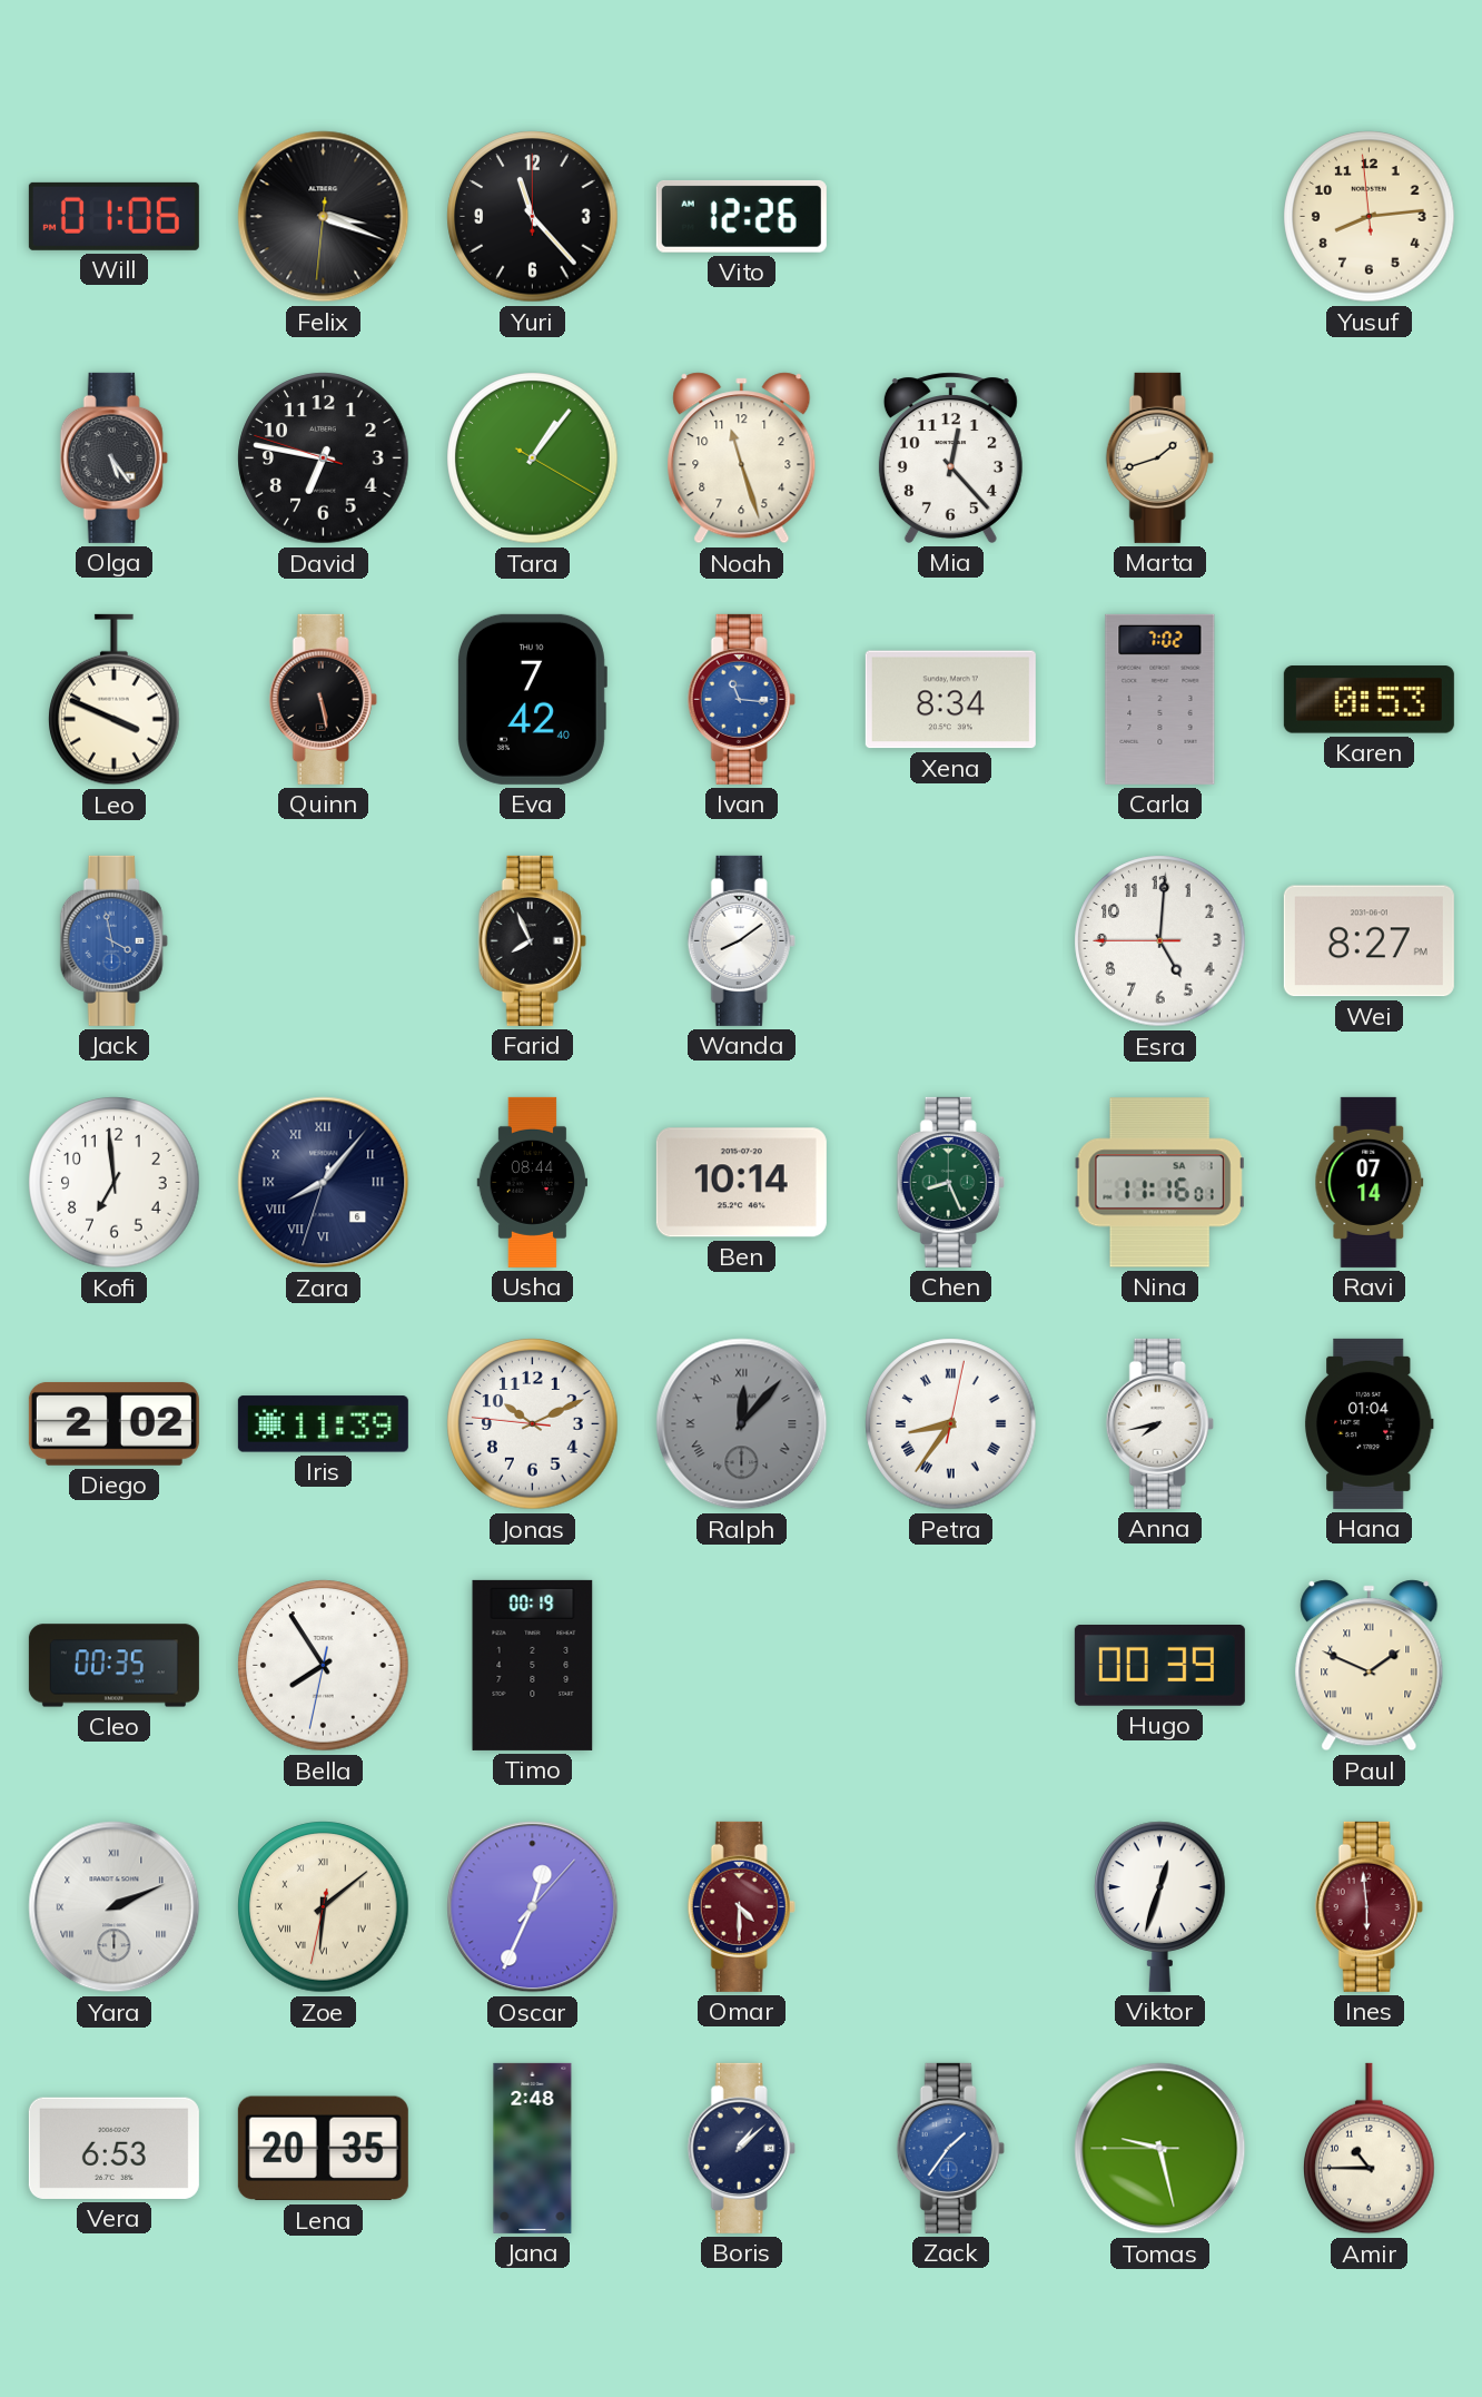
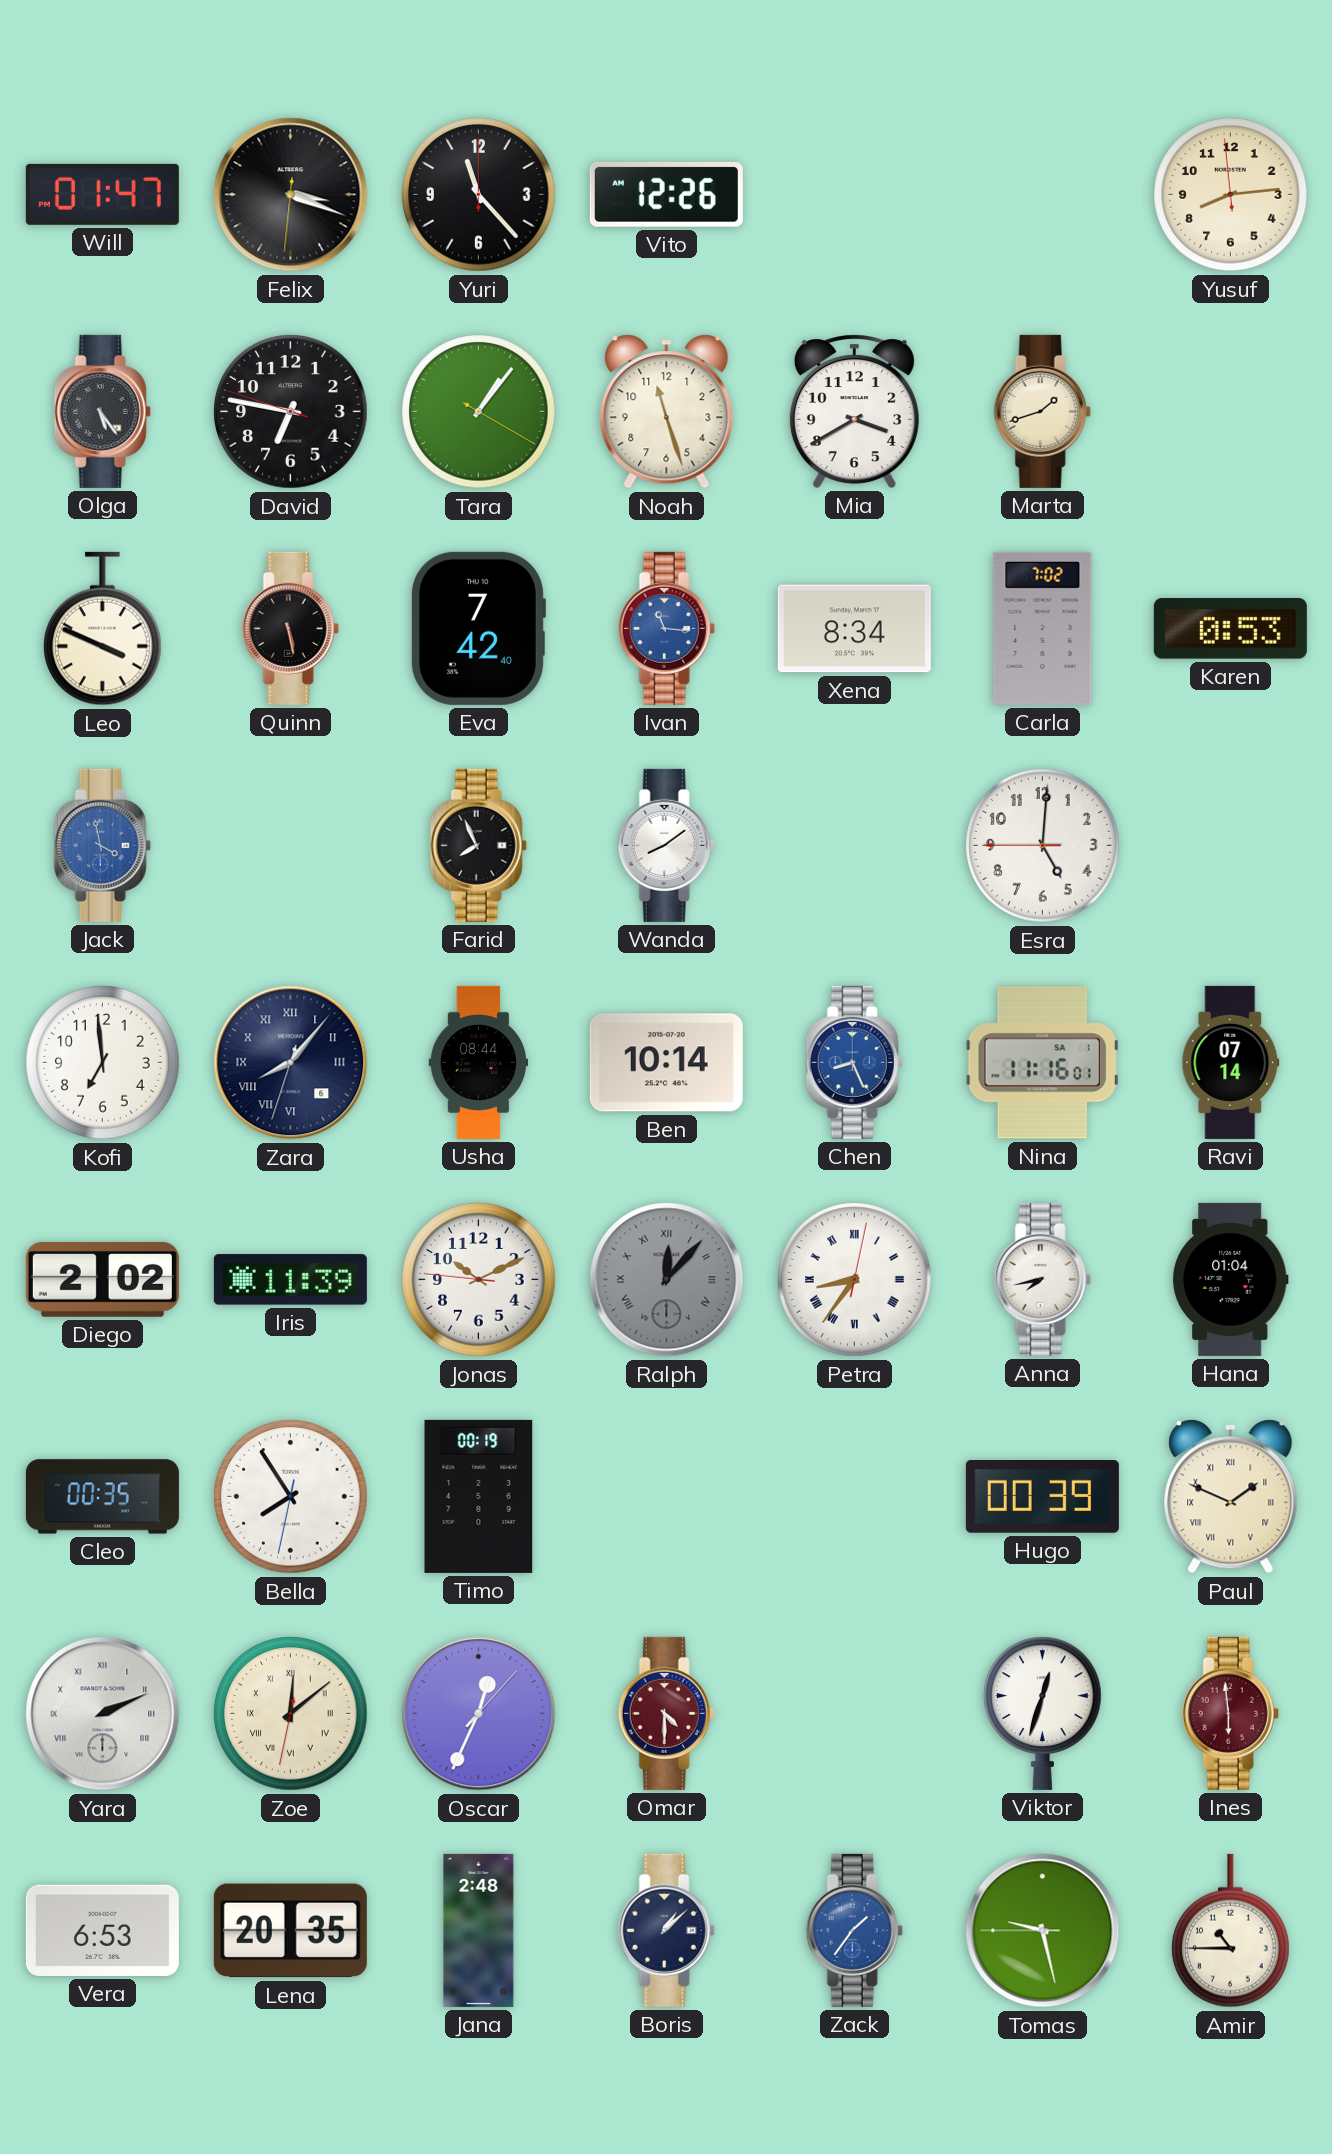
Will: 01:06 -> 01:47 (102, 194)
Mia: 12:23 -> 3:40 (854, 411)
Wei: 8:27 -> none (1369, 941)
Chen dial: green -> blue (854, 1062)
Zoe: 6:08 -> 12:08 (291, 1714)
